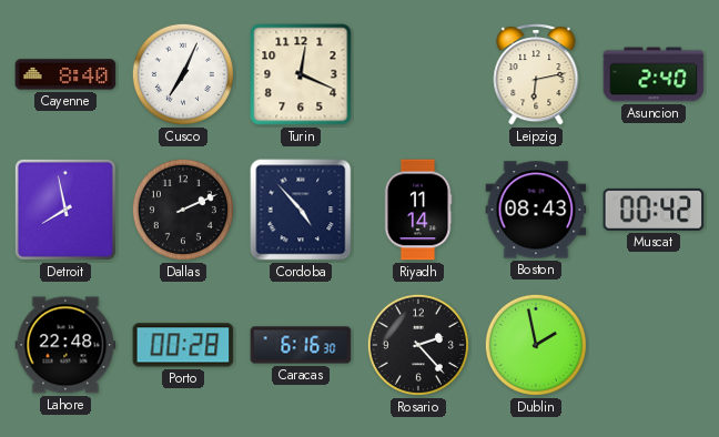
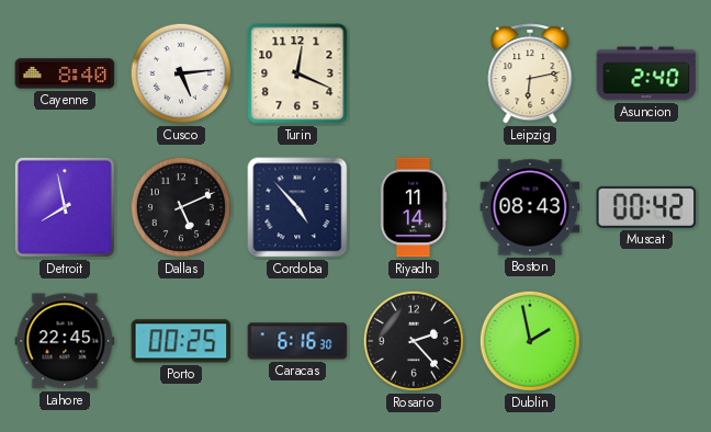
Cusco: 7:04 -> 5:14 (181, 73)
Dallas: 2:11 -> 5:11 (181, 207)
Lahore: 22:48 -> 22:45 (65, 341)
Porto: 00:28 -> 00:25 (181, 341)
